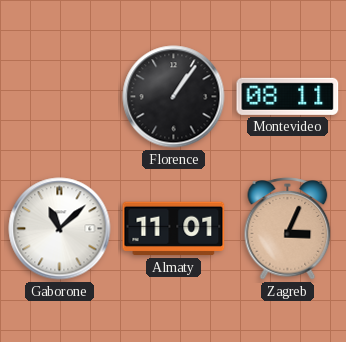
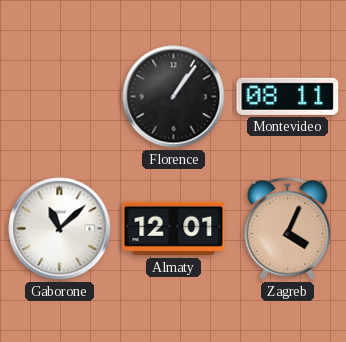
Almaty: 11:01 -> 12:01 (174, 229)
Zagreb: 3:04 -> 4:04 (288, 229)
